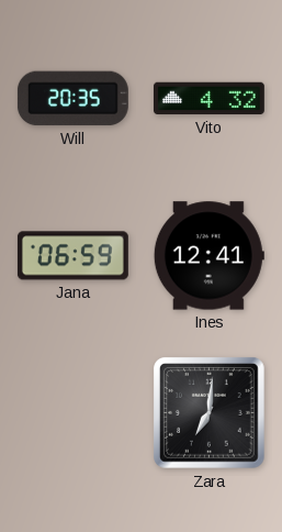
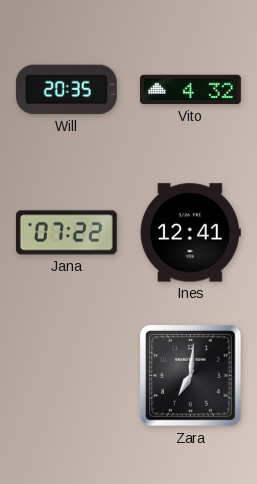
Jana: 06:59 -> 07:22 (66, 233)
